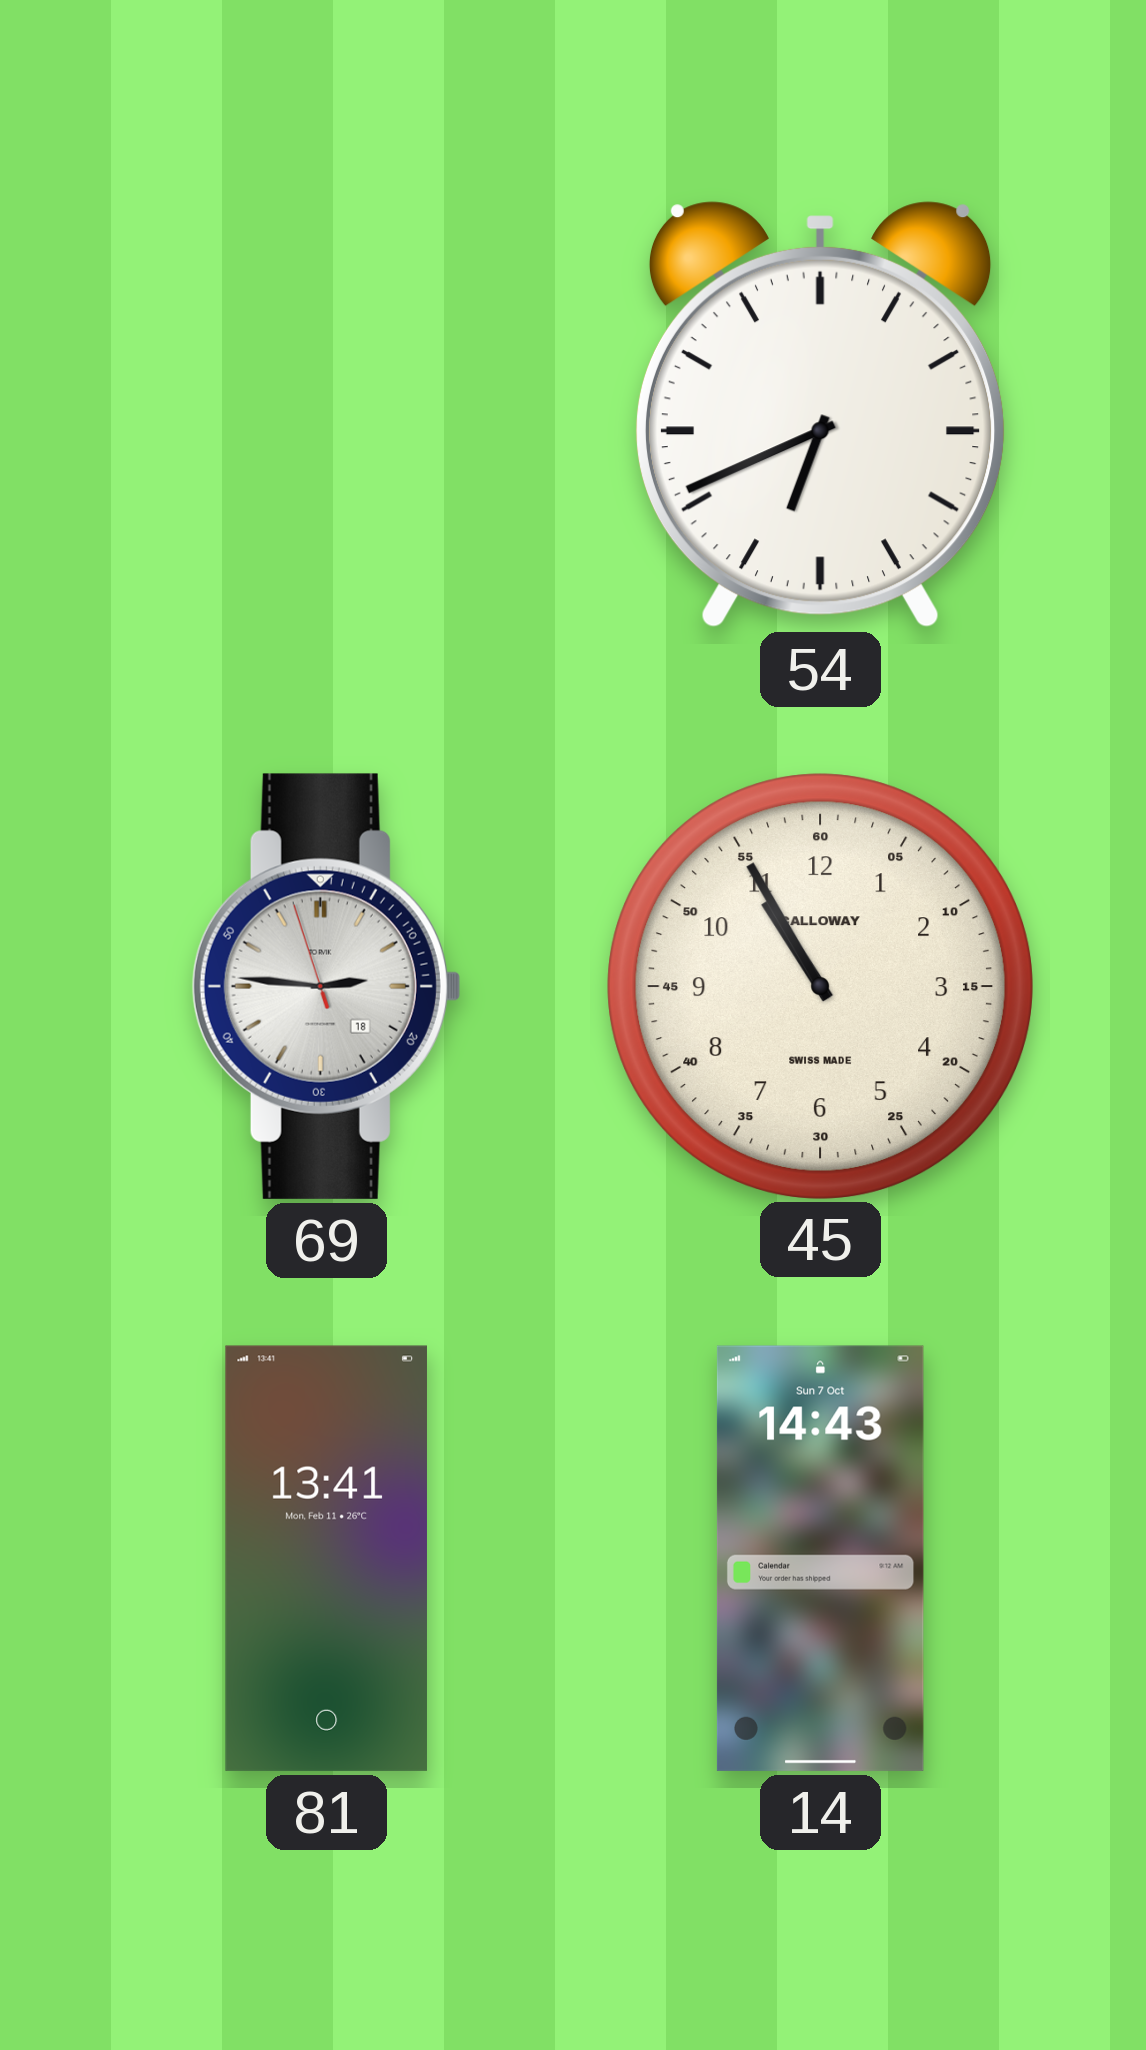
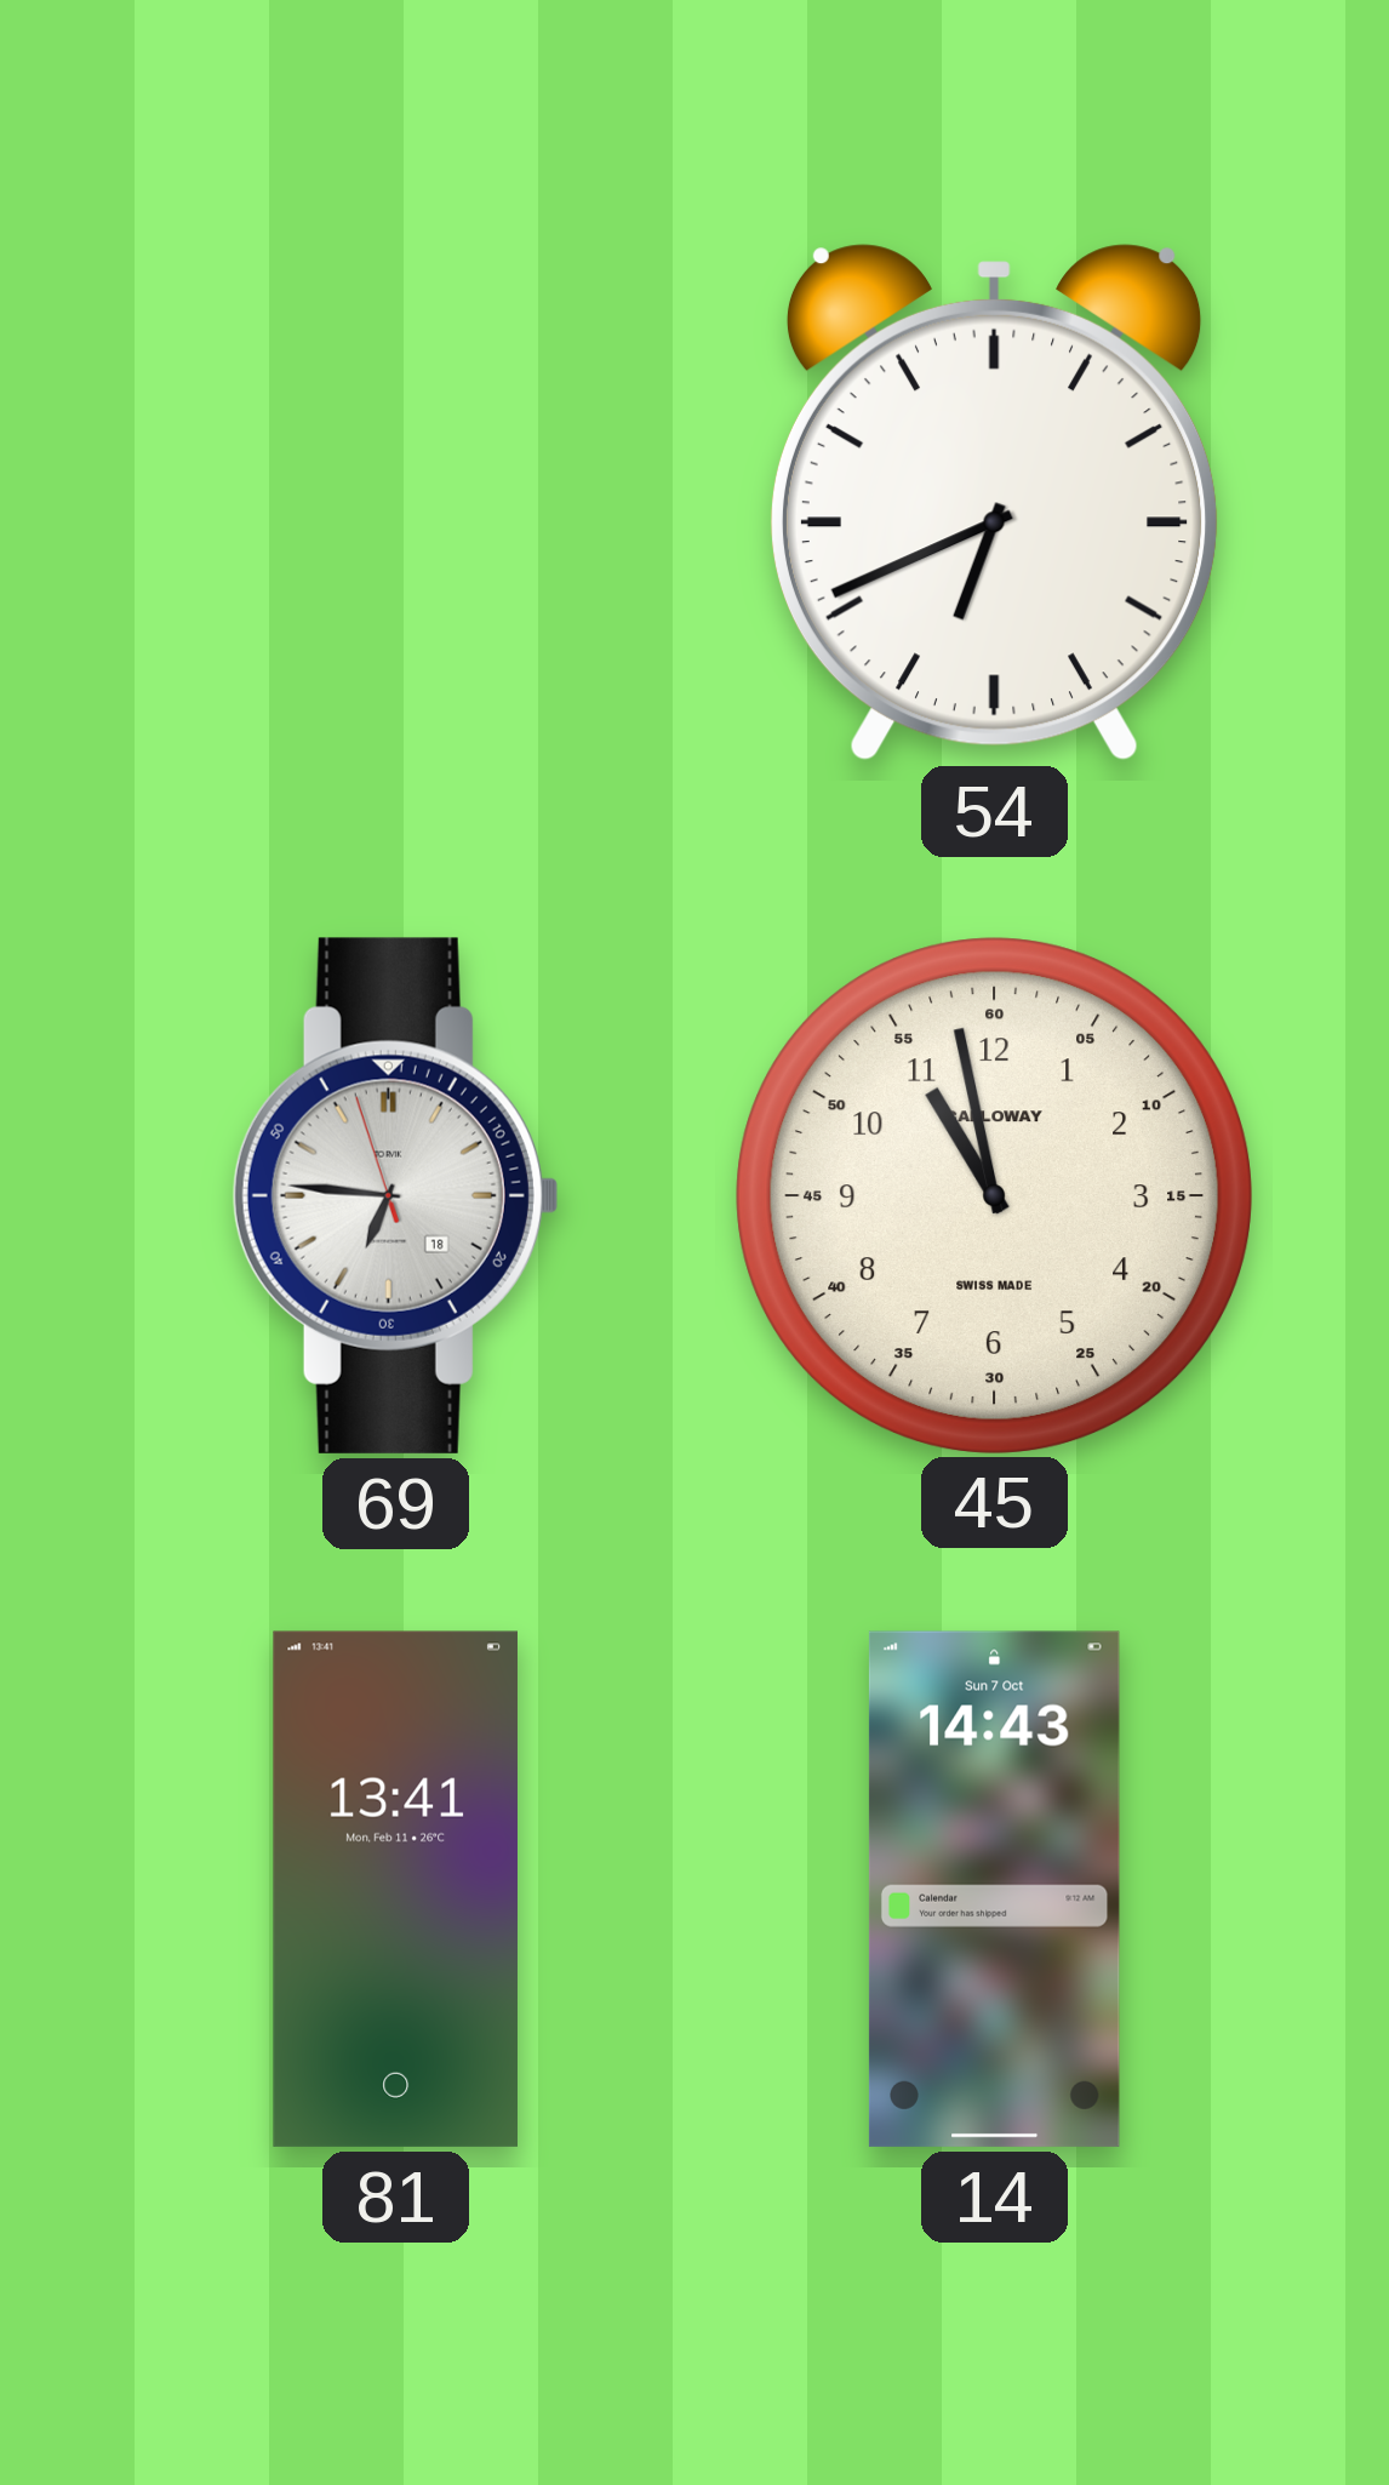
69: 2:45 -> 6:45 (395, 1195)
45: 10:55 -> 10:58 (994, 1195)
